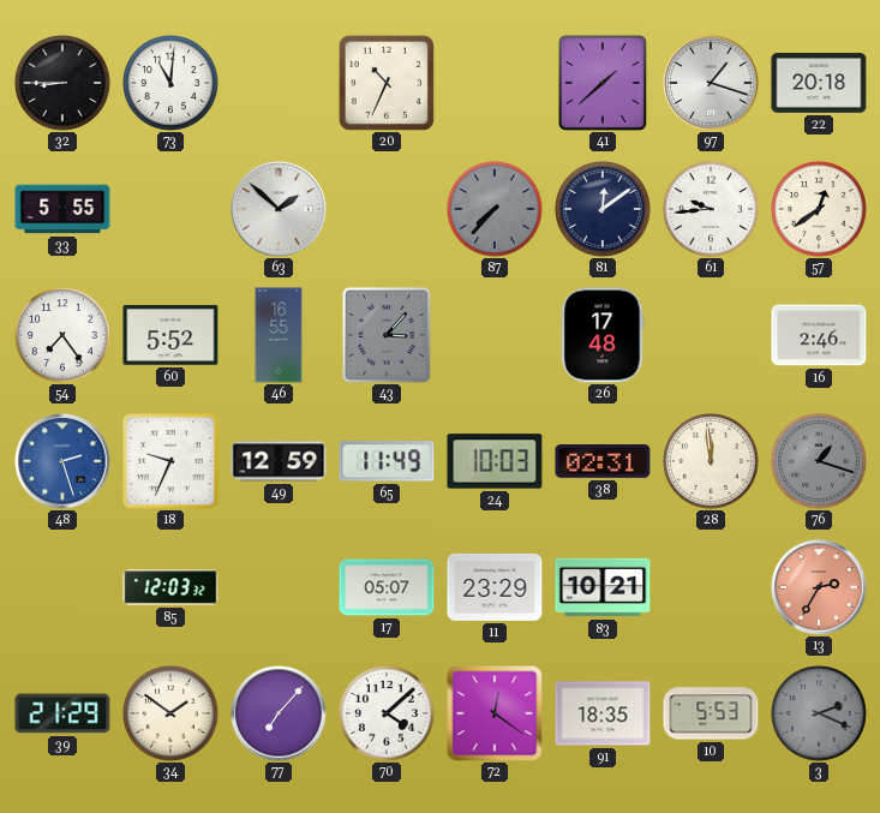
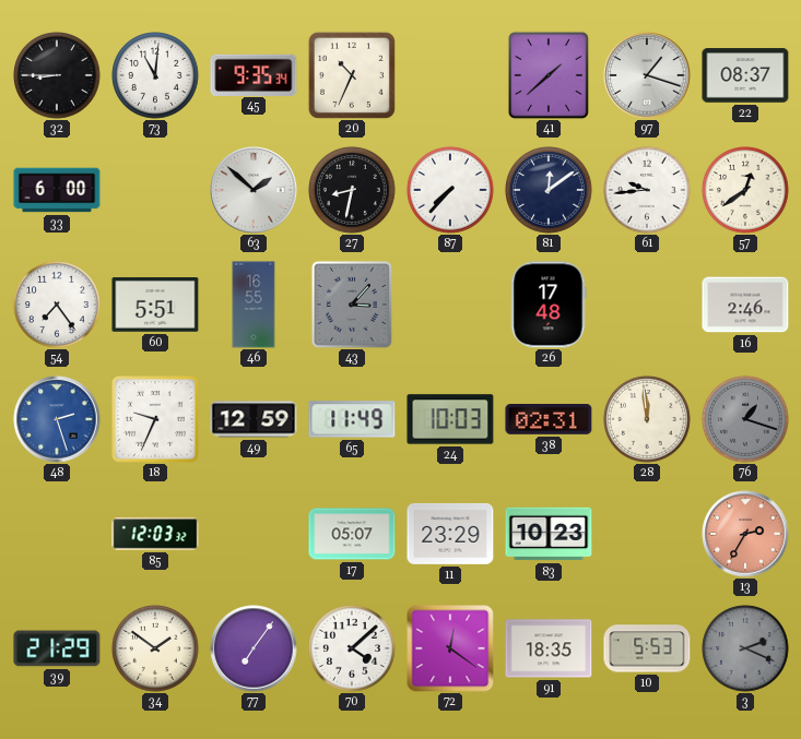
45: none -> 9:35 (254, 74)
22: 20:18 -> 08:37 (745, 75)
33: 5:55 -> 6:00 (57, 190)
27: none -> 8:32 (352, 190)
87 dial: grey -> white (450, 190)
60: 5:52 -> 5:51 (155, 306)
83: 10:21 -> 10:23 (549, 534)
77: 7:07 -> 7:06 (254, 648)
